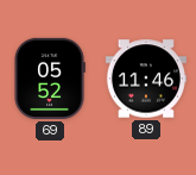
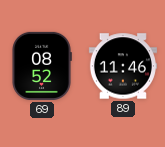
69: 05:52 -> 08:52 (42, 66)
